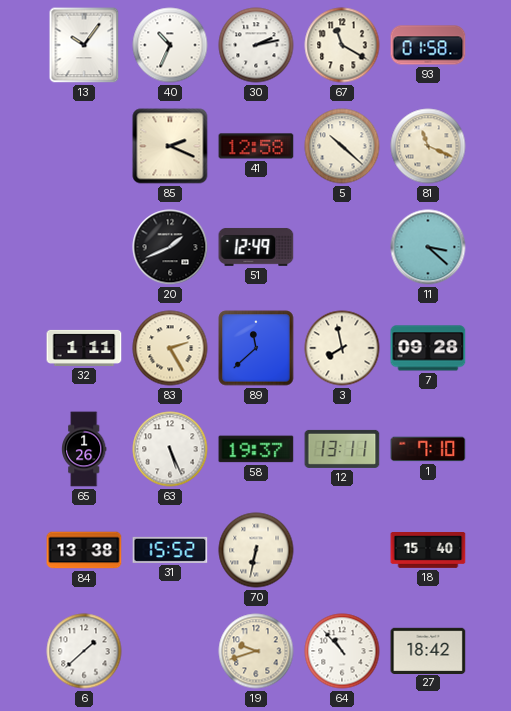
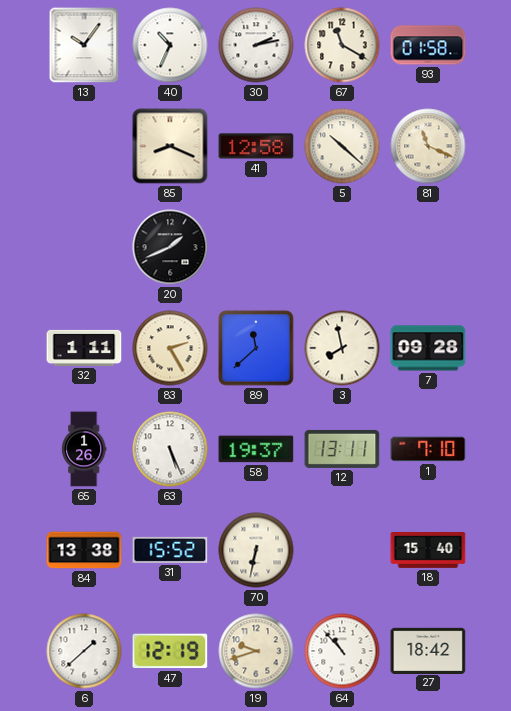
85: 2:19 -> 8:19 (170, 146)
51: 12:49 -> none (256, 247)
11: 3:22 -> none (428, 247)
47: none -> 12:19 (170, 651)
